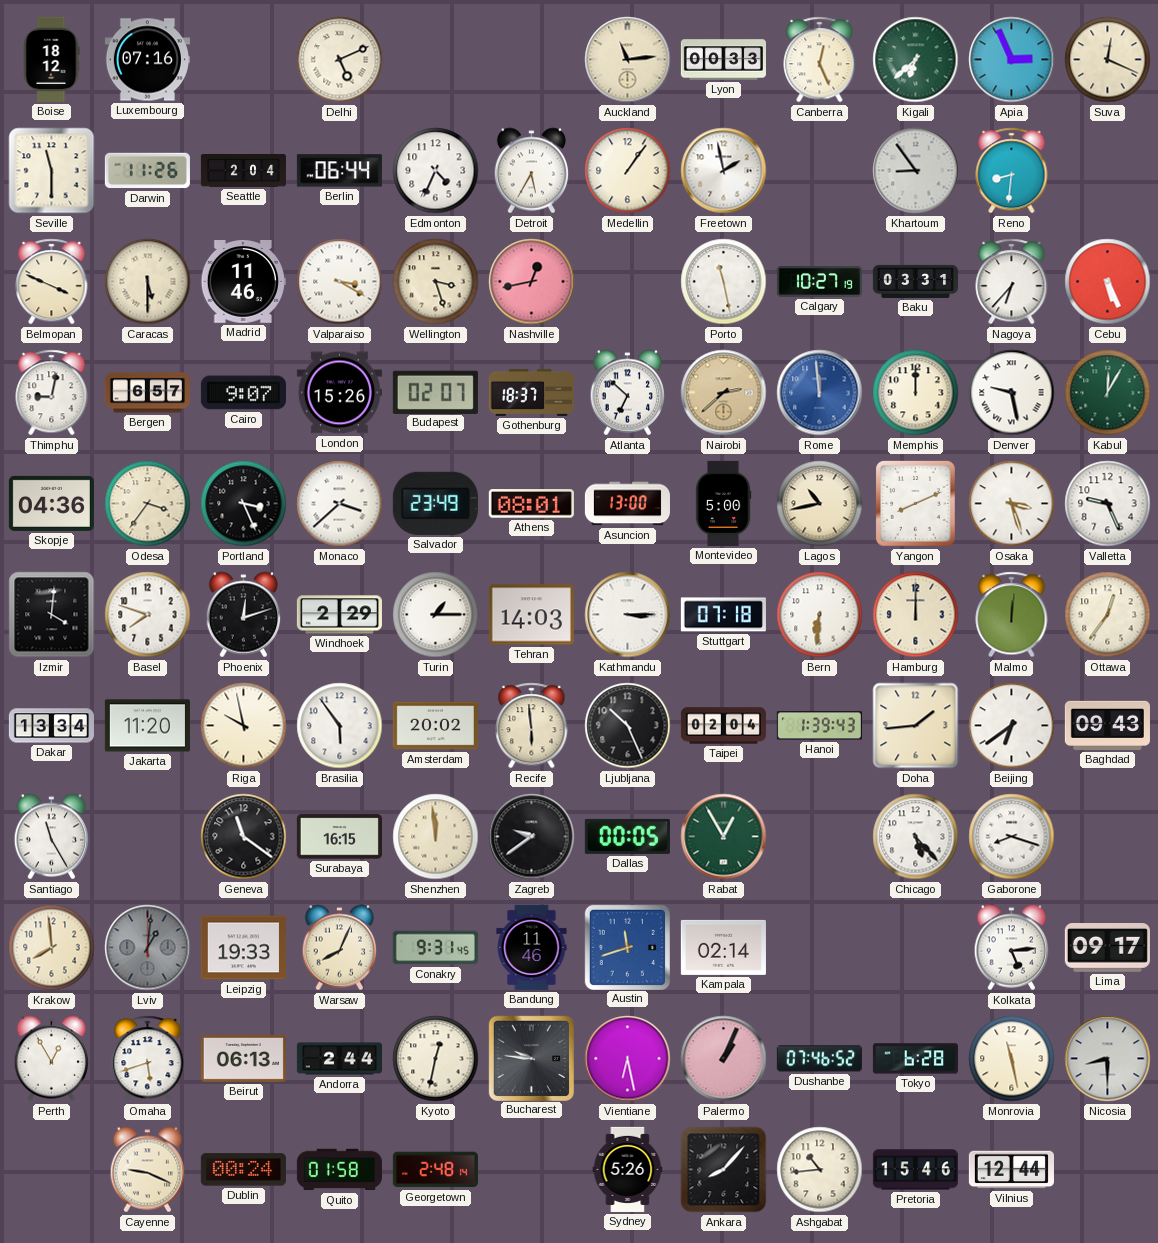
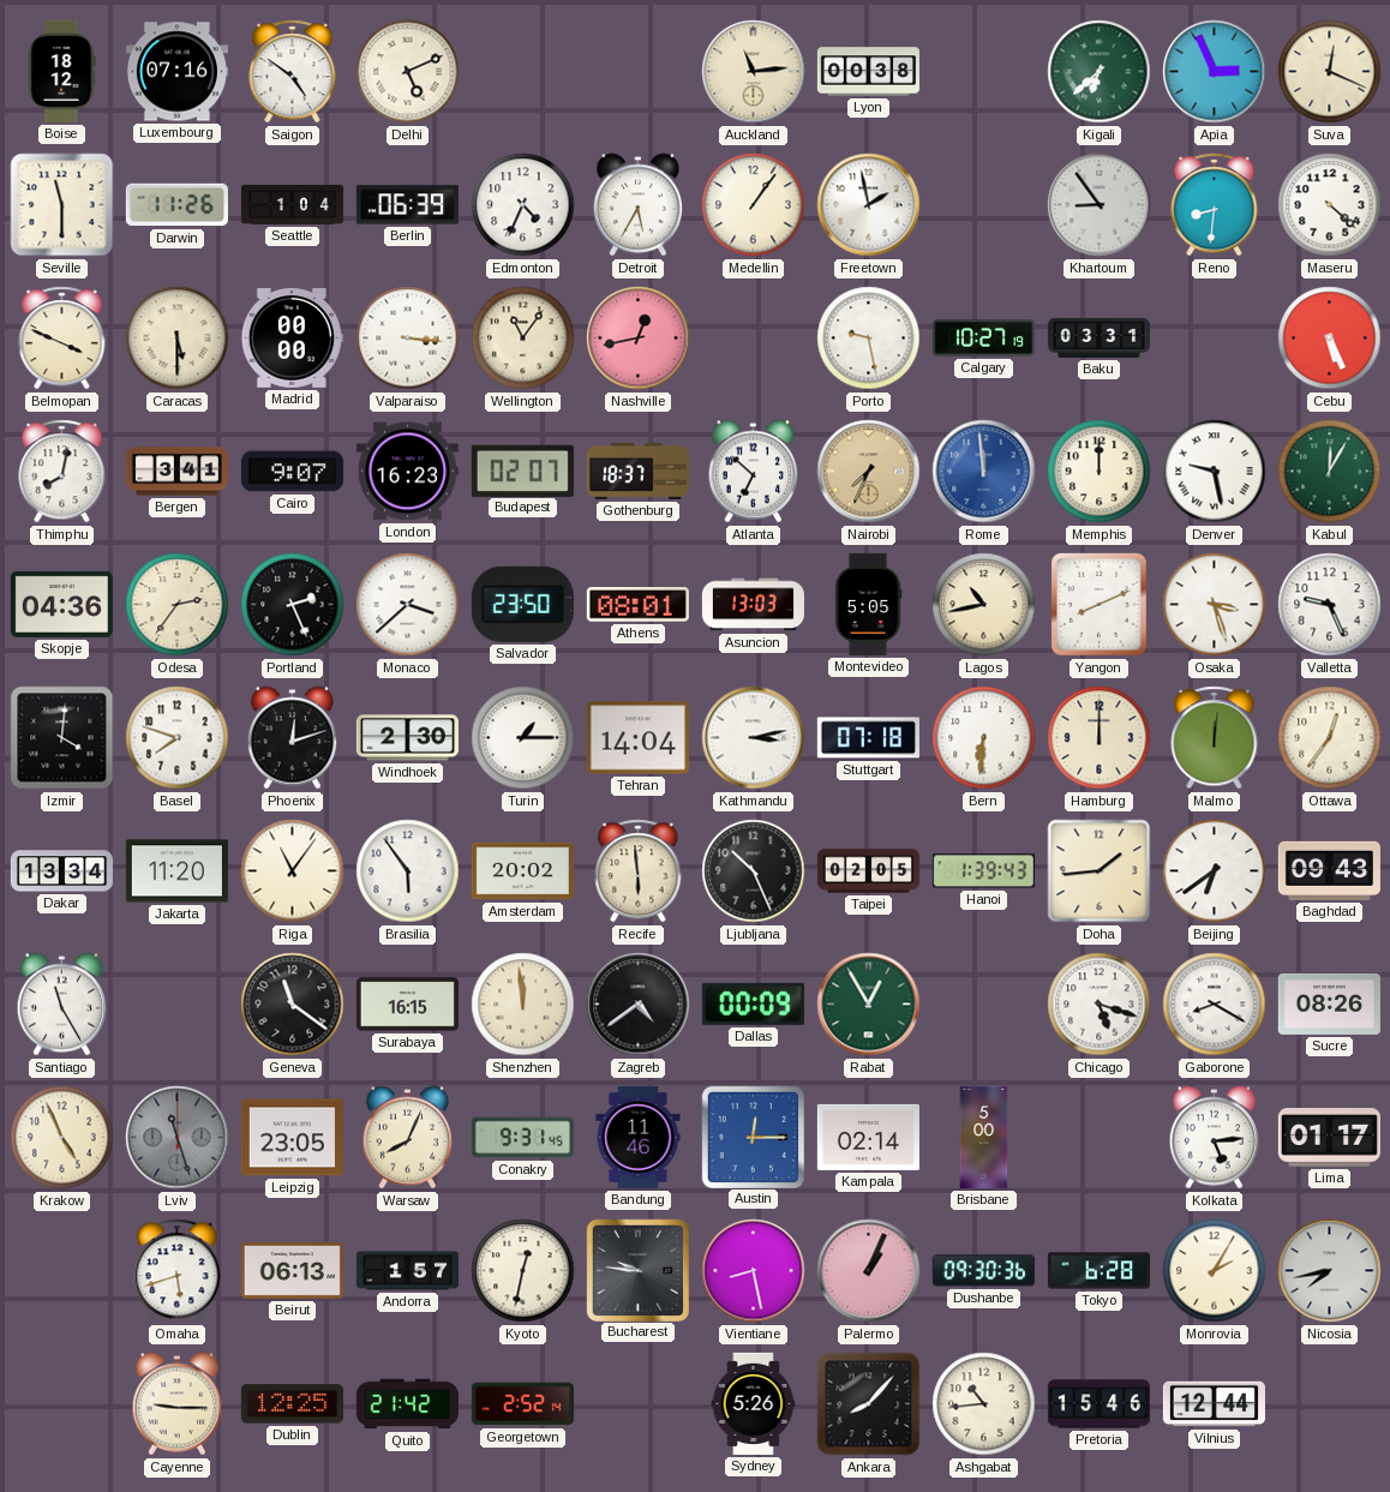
Saigon: none -> 4:51 (293, 72)
Lyon: 00:33 -> 00:38 (868, 72)
Canberra: 12:26 -> none (820, 60)
Seattle: 2:04 -> 1:04 (292, 205)
Berlin: 06:44 -> 06:39 (407, 205)
Maseru: none -> 4:22 (1330, 205)
Madrid: 11:46 -> 00:00 (292, 338)
Valparaiso: 3:20 -> 3:16 (408, 338)
Wellington: 3:27 -> 11:06 (523, 338)
Porto: 11:28 -> 9:28 (869, 338)
Nagoya: 6:37 -> none (1012, 282)
Thimphu: 9:02 -> 8:02 (62, 472)
Bergen: 6:57 -> 3:41 (176, 472)
London: 15:26 -> 16:23 (407, 472)
Nairobi: 2:38 -> 7:34 (869, 472)
Odesa: 3:36 -> 2:36 (178, 605)
Portland: 3:26 -> 2:26 (293, 605)
Salvador: 23:49 -> 23:50 (522, 604)
Asuncion: 13:00 -> 13:03 (753, 605)
Montevideo: 5:00 -> 5:05 (868, 604)
Windhoek: 2:29 -> 2:30 (407, 738)
Tehran: 14:03 -> 14:04 (637, 738)
Kathmandu: 3:15 -> 3:13 (754, 738)
Riga: 9:58 -> 11:06 (293, 871)
Taipei: 02:04 -> 02:05 (868, 871)
Zagreb: 9:39 -> 4:39 (639, 1005)
Dallas: 00:05 -> 00:09 (753, 1003)
Chicago: 5:23 -> 5:18 (1100, 1005)
Gaborone: 8:18 -> 8:20 (1215, 1005)
Sucre: none -> 08:26 (1329, 1003)
Krakow: 7:59 -> 4:56 (62, 1138)
Lviv: 1:01 -> 11:27 (178, 1138)
Leipzig: 19:33 -> 23:05 (292, 1138)
Austin: 11:42 -> 12:15 (753, 1137)
Brisbane: none -> 5:00 (984, 1137)
Lima: 09:17 -> 01:17 (1329, 1138)
Perth: 12:55 -> none (52, 1059)
Andorra: 2:44 -> 1:57 (407, 1271)
Vientiane: 6:28 -> 8:28 (754, 1271)
Dushanbe: 07:46 -> 09:30 (983, 1271)
Monrovia: 11:28 -> 2:05 (1215, 1271)
Nicosia: 8:30 -> 7:43 (1330, 1271)
Cayenne: 9:19 -> 9:15 (178, 1404)
Dublin: 00:24 -> 12:25 (292, 1404)
Quito: 01:58 -> 21:42 (407, 1404)
Georgetown: 2:48 -> 2:52 (522, 1404)
